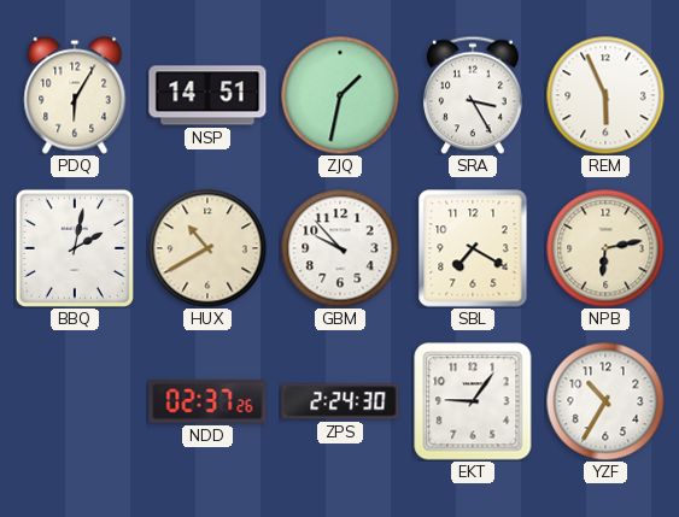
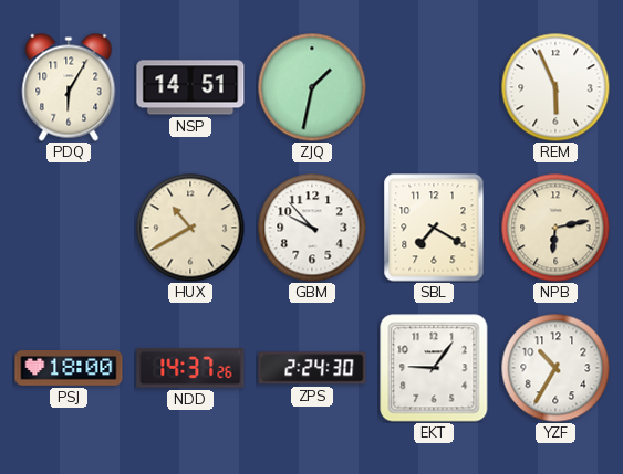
SRA: 3:25 -> none (474, 95)
BBQ: 2:02 -> none (75, 248)
PSJ: none -> 18:00 (69, 368)
NDD: 02:37 -> 14:37 (190, 368)
